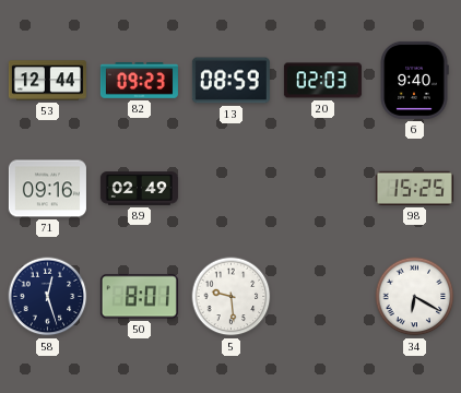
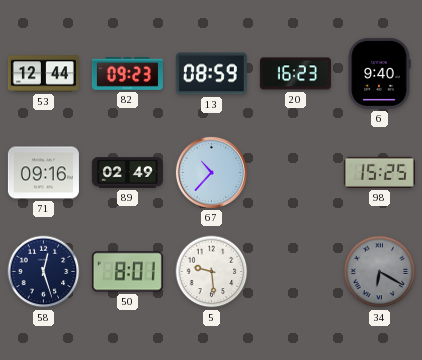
20: 02:03 -> 16:23 (295, 74)
67: none -> 10:37 (211, 172)
34 dial: white -> grey (380, 272)
